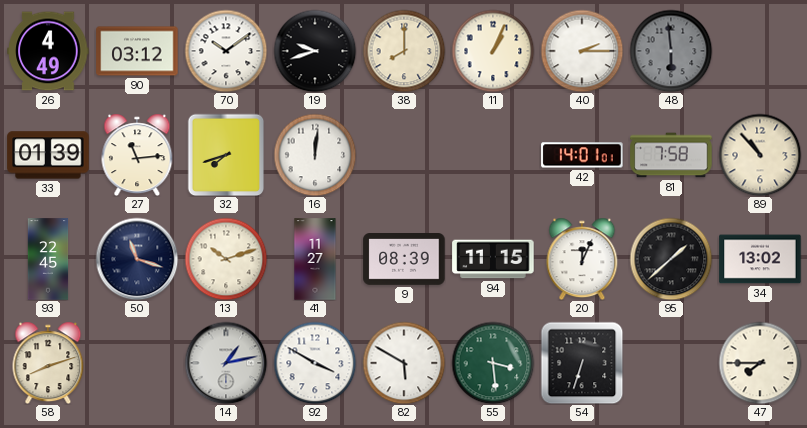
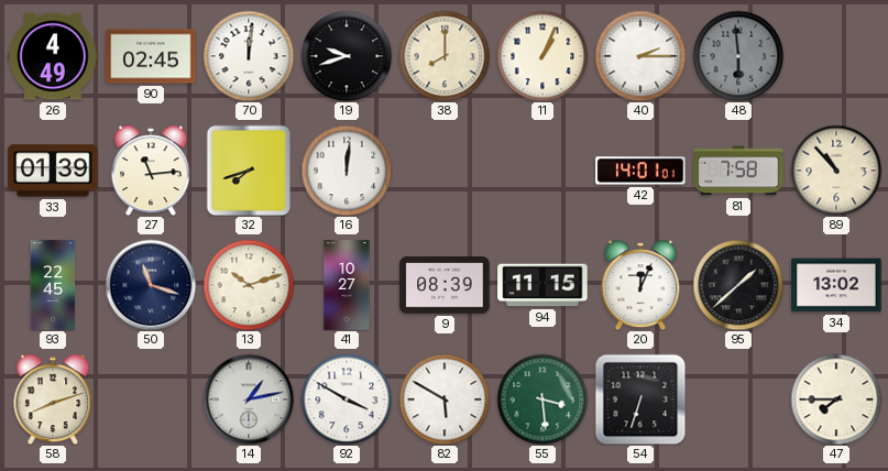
90: 03:12 -> 02:45 (151, 56)
70: 10:09 -> 12:01 (249, 56)
41: 11:27 -> 10:27 (347, 285)
